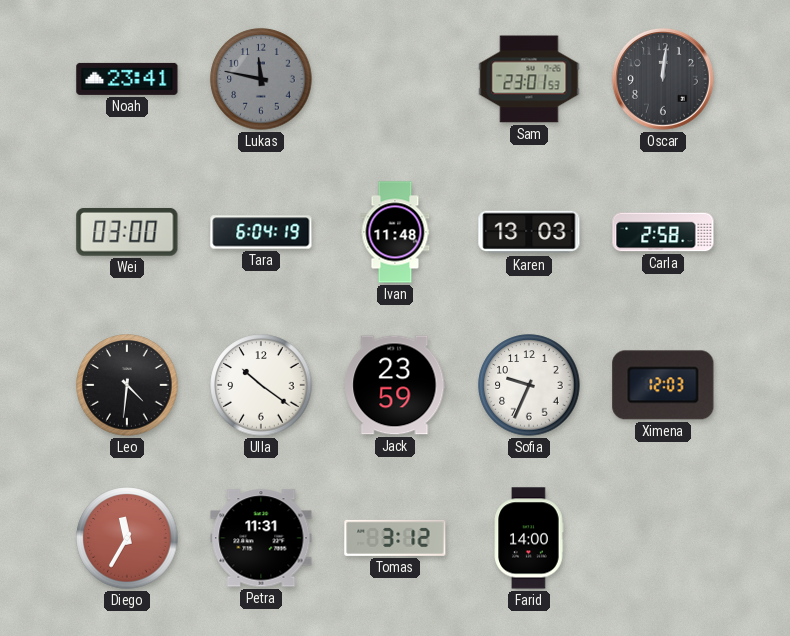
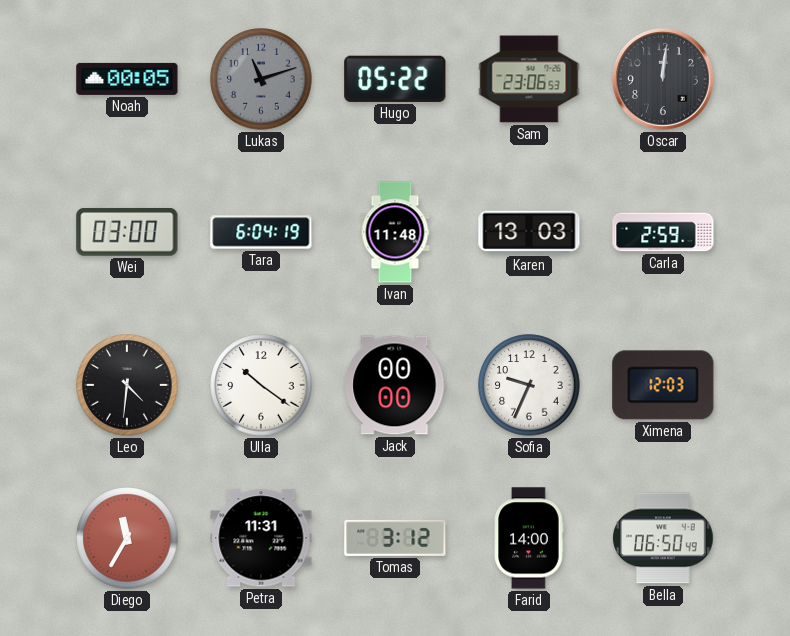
Noah: 23:41 -> 00:05 (127, 79)
Lukas: 11:47 -> 11:12 (261, 79)
Hugo: none -> 05:22 (395, 79)
Sam: 23:01 -> 23:06 (529, 79)
Carla: 2:58 -> 2:59 (663, 232)
Jack: 23:59 -> 00:00 (395, 385)
Bella: none -> 06:50 (663, 538)
